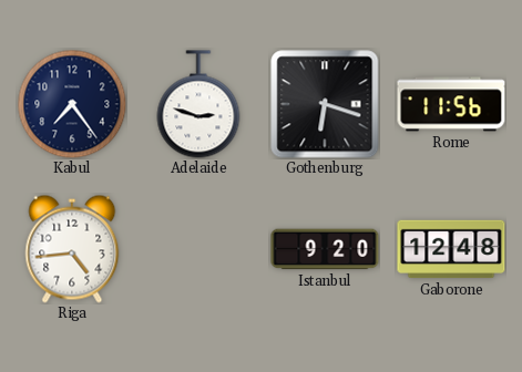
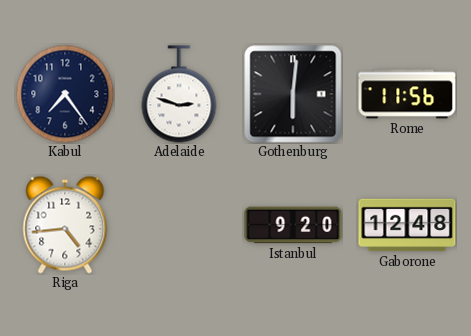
Gothenburg: 6:18 -> 6:01 (293, 94)
